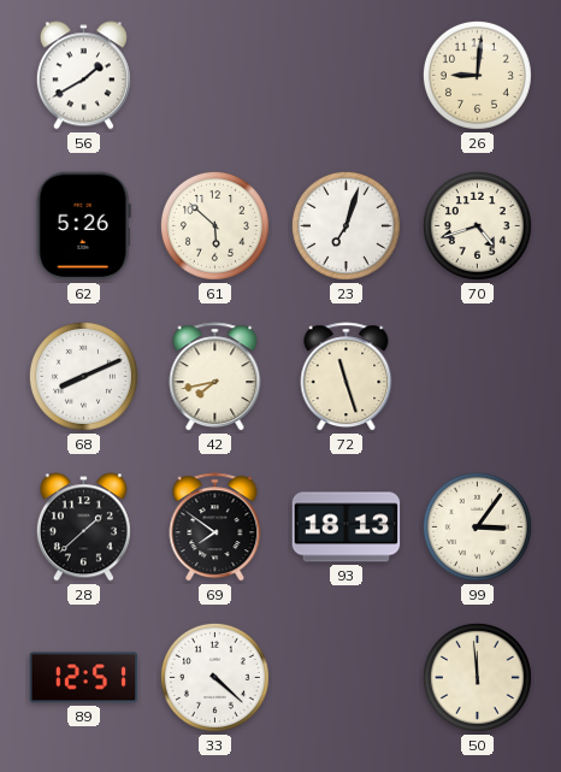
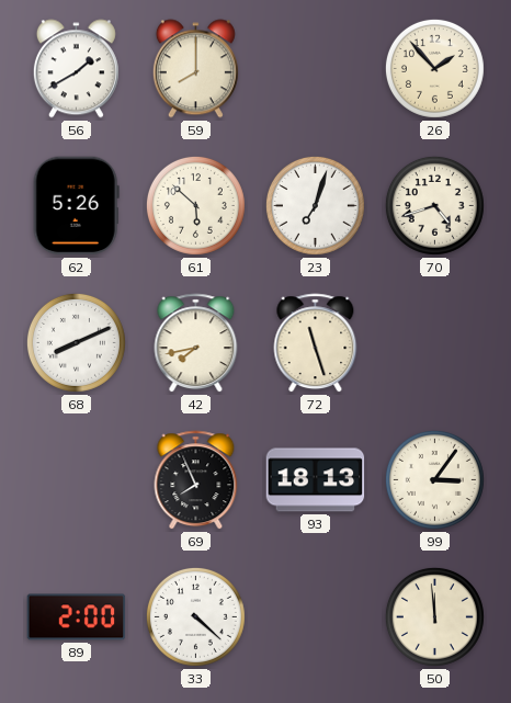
59: none -> 8:00 (195, 69)
26: 9:01 -> 1:53 (434, 68)
28: 1:38 -> none (83, 528)
69: 7:51 -> 7:56 (196, 480)
89: 12:51 -> 2:00 (77, 617)
